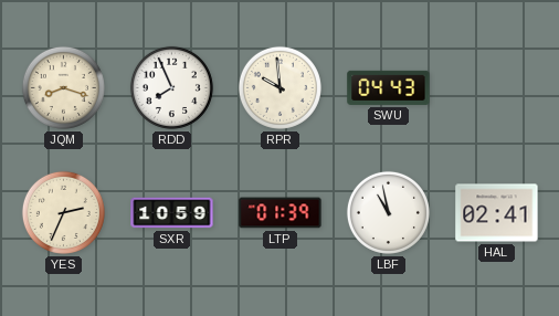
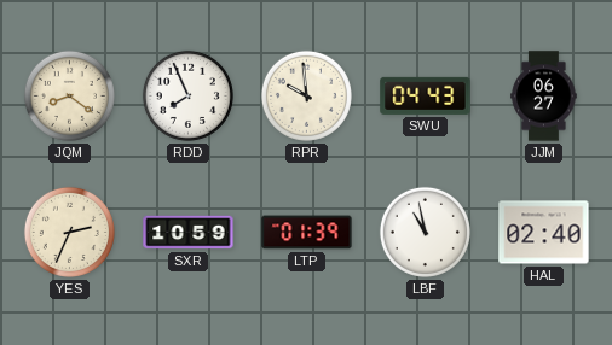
JQM: 8:18 -> 8:21 (69, 95)
JJM: none -> 06:27 (544, 97)
HAL: 02:41 -> 02:40 (544, 233)
